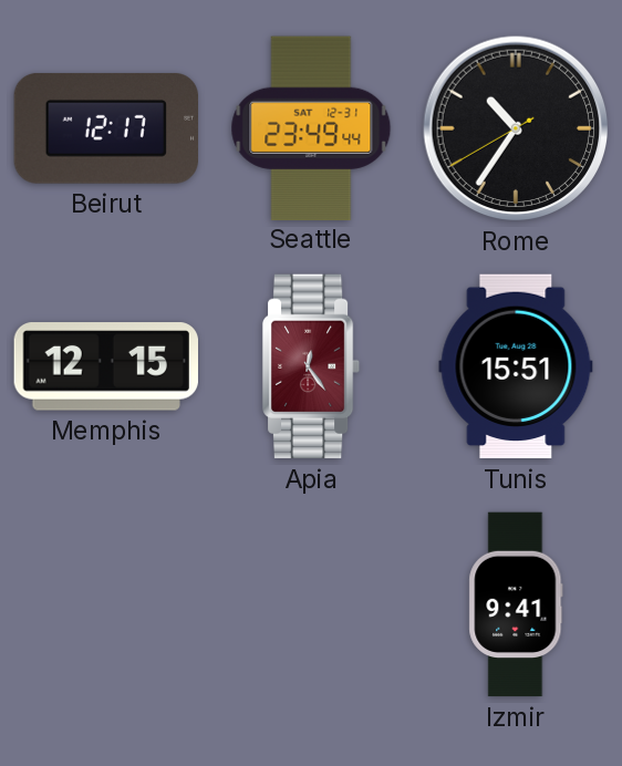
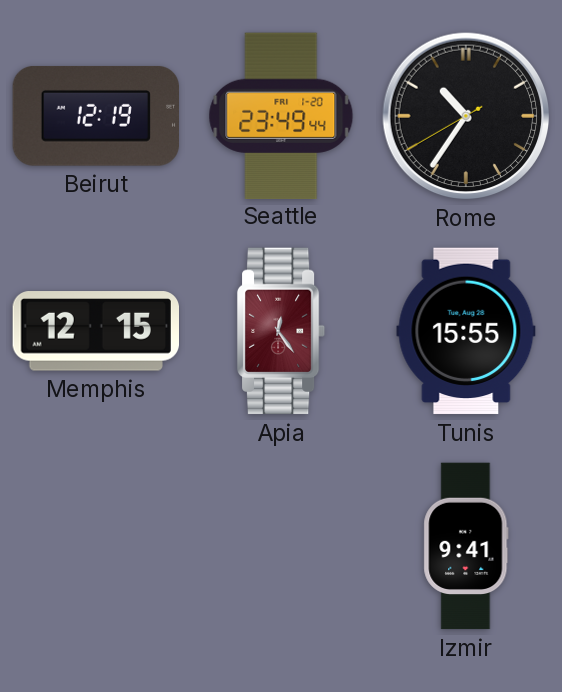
Beirut: 12:17 -> 12:19 (95, 116)
Seattle date: SAT 12-31 -> FRI 1-20 (281, 115)
Tunis: 15:51 -> 15:55 (466, 331)
